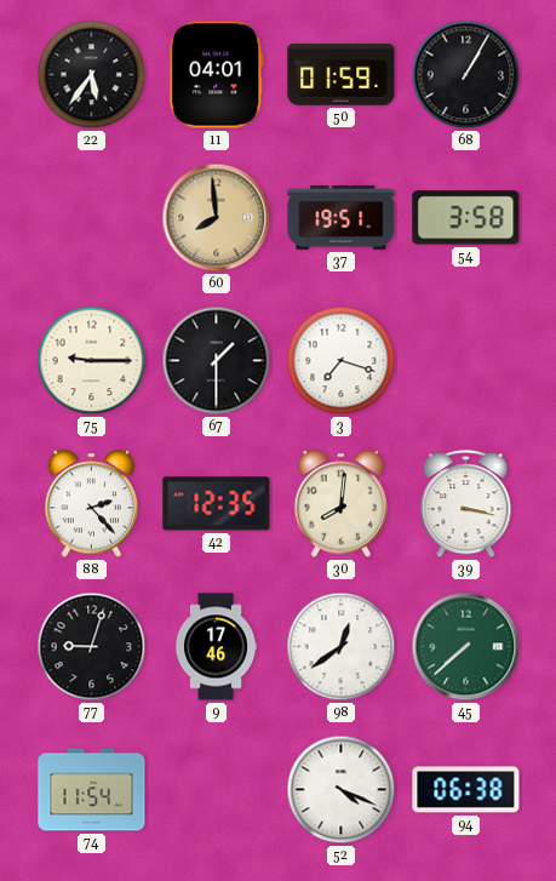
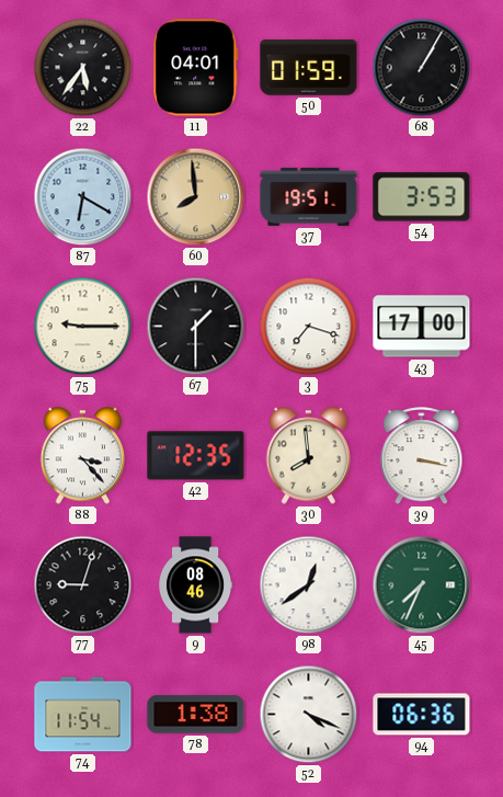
87: none -> 6:20 (83, 197)
54: 3:58 -> 3:53 (422, 197)
43: none -> 17:00 (422, 327)
88: 2:23 -> 3:23 (83, 456)
30: 8:01 -> 7:59 (309, 456)
9: 17:46 -> 08:46 (196, 585)
45: 7:38 -> 7:34 (422, 585)
78: none -> 1:38 (196, 715)
94: 06:38 -> 06:36 (422, 715)
